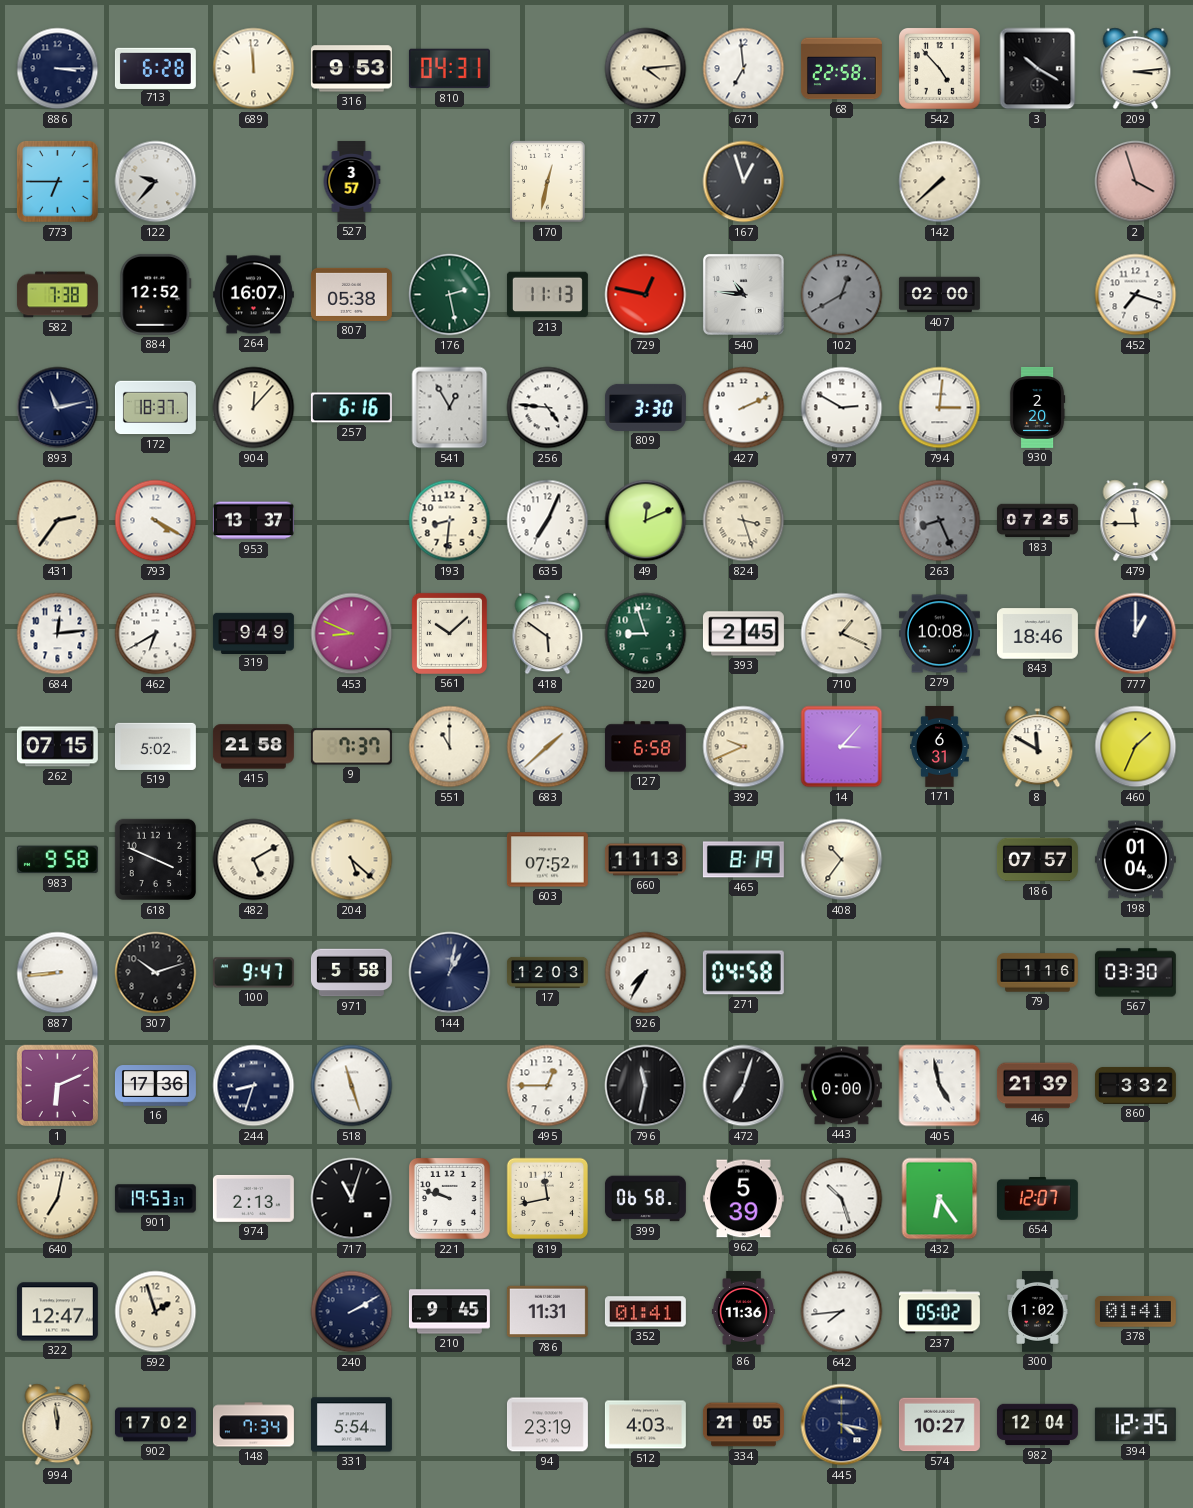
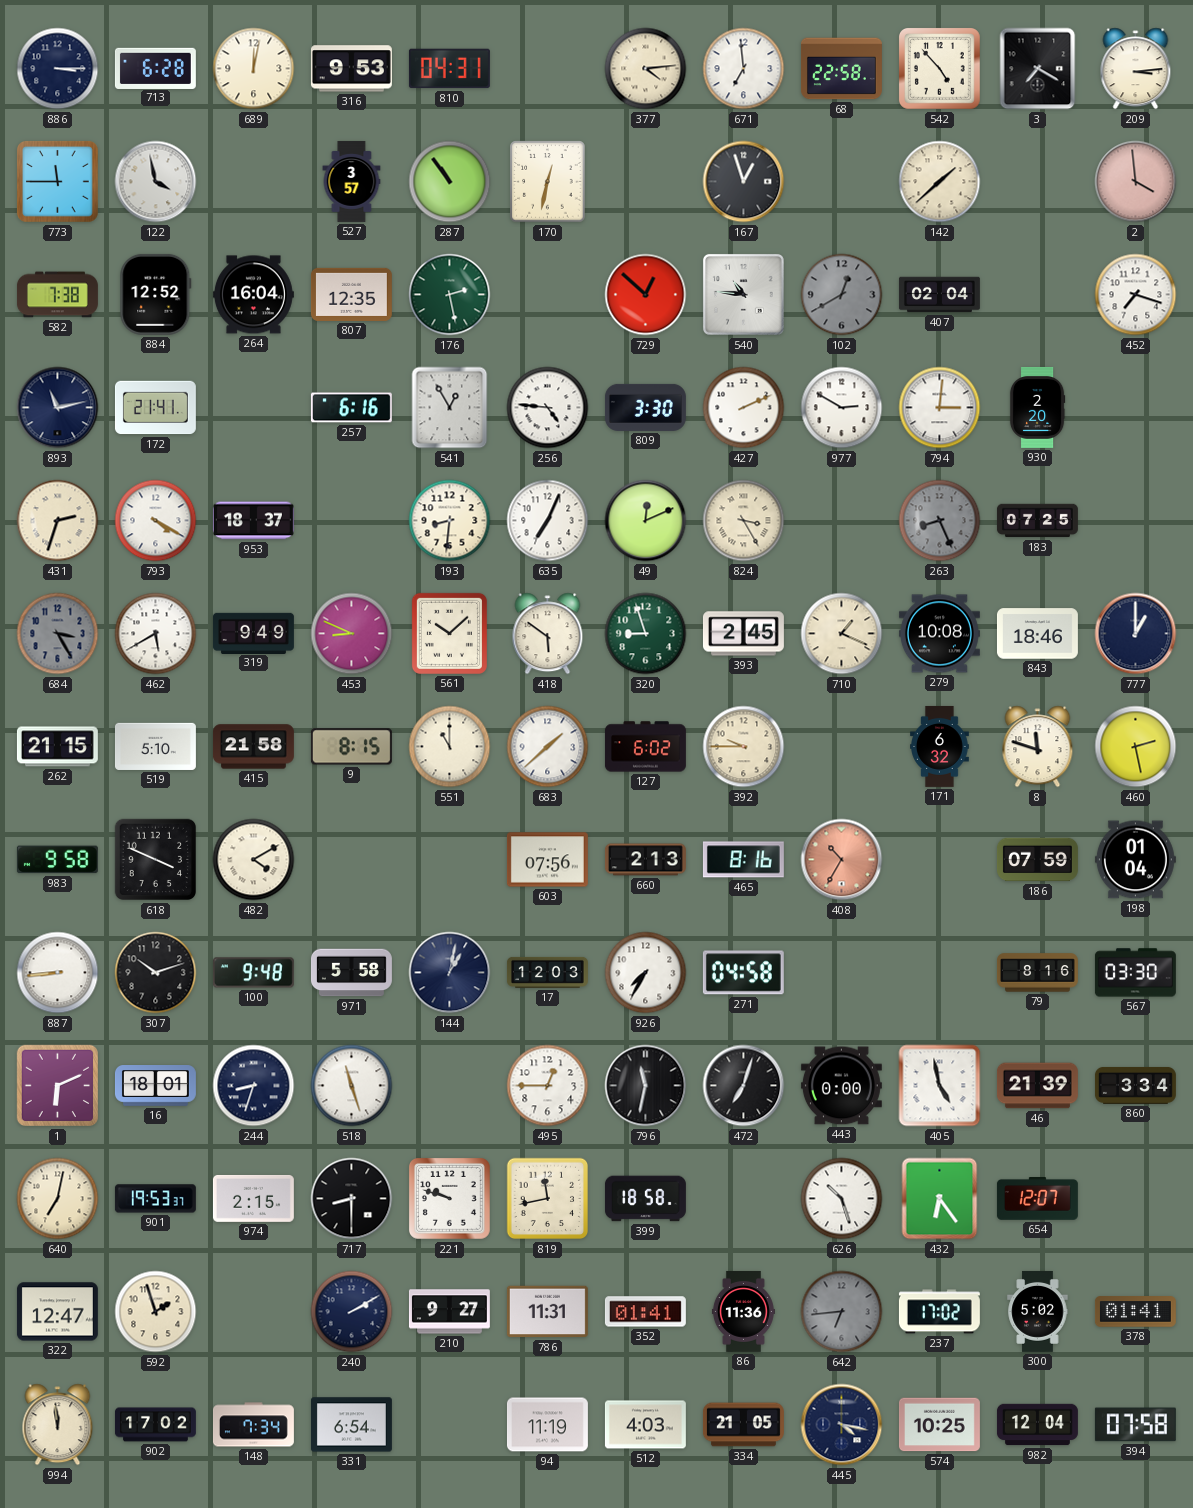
689: 11:59 -> 12:02 (254, 69)
3: 10:20 -> 7:20 (1038, 69)
773: 6:45 -> 11:45 (58, 182)
122: 9:37 -> 3:58 (156, 182)
287: none -> 10:54 (450, 182)
142: 7:38 -> 1:38 (940, 182)
2: 3:57 -> 3:59 (1136, 182)
264: 16:07 -> 16:04 (253, 295)
807: 05:38 -> 12:35 (351, 294)
213: 11:13 -> none (547, 295)
729: 12:47 -> 12:52 (646, 295)
407: 02:00 -> 02:04 (939, 295)
172: 18:37 -> 21:41 (155, 408)
904: 12:07 -> none (254, 408)
431: 2:36 -> 2:33 (58, 521)
953: 13:37 -> 18:37 (253, 521)
824: 3:27 -> 3:25 (744, 521)
479: 11:45 -> none (1136, 521)
684: 12:14 -> 3:25 (58, 634)
684 dial: white -> grey (58, 634)
462: 6:40 -> 5:40 (156, 634)
262: 07:15 -> 21:15 (57, 747)
519: 5:02 -> 5:10 (155, 746)
9: 7:37 -> 8:15 (351, 747)
127: 6:58 -> 6:02 (645, 747)
392: 9:41 -> 9:45 (744, 747)
14: 3:07 -> none (842, 747)
171: 6:31 -> 6:32 (940, 746)
8: 11:50 -> 11:48 (1038, 747)
460: 1:34 -> 2:28 (1136, 747)
482: 5:10 -> 4:10 (254, 860)
204: 5:22 -> none (352, 860)
603: 07:52 -> 07:56 (547, 860)
660: 11:13 -> 2:13 (645, 860)
465: 8:19 -> 8:16 (743, 860)
408: 10:36 -> 10:35 (842, 860)
408 dial: cream -> salmon (842, 860)
186: 07:57 -> 07:59 (1037, 860)
100: 9:47 -> 9:48 (253, 973)
79: 1:16 -> 8:16 (1037, 973)
16: 17:36 -> 18:01 (155, 1086)
860: 3:32 -> 3:34 (1135, 1085)
974: 2:13 -> 2:15 (253, 1198)
717: 11:03 -> 8:30 (352, 1199)
399: 06:58 -> 18:58 (645, 1199)
962: 5:39 -> none (743, 1199)
210: 9:45 -> 9:27 (449, 1312)
642: 7:44 -> 6:44 (842, 1312)
642 dial: white -> grey (842, 1312)
237: 05:02 -> 17:02 (939, 1312)
300: 1:02 -> 5:02 (1038, 1311)
331: 5:54 -> 6:54 (351, 1425)
94: 23:19 -> 11:19 (547, 1425)
574: 10:27 -> 10:25 (939, 1425)
394: 12:35 -> 07:58 (1135, 1425)
